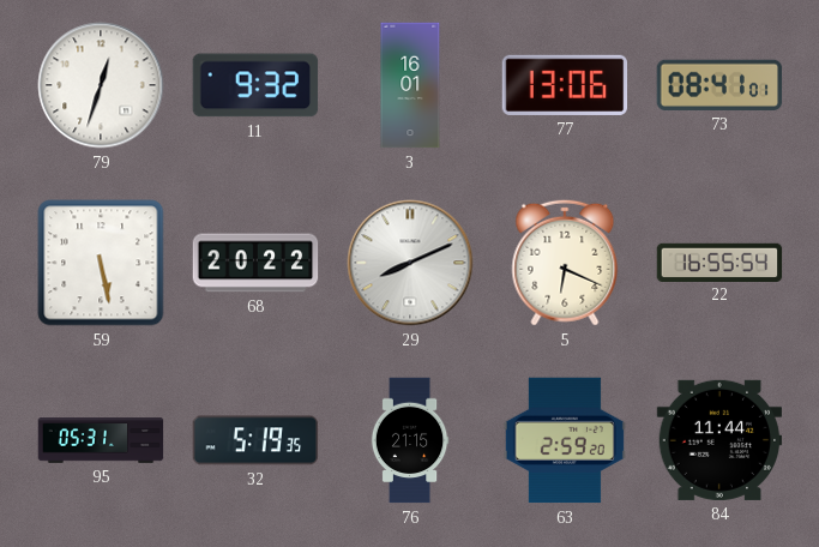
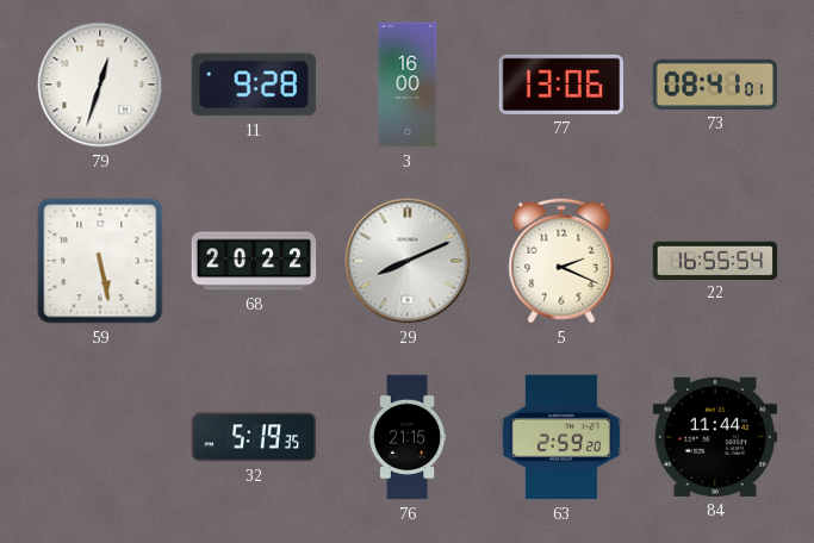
11: 9:32 -> 9:28 (254, 85)
3: 16:01 -> 16:00 (408, 85)
5: 6:19 -> 2:19 (561, 261)
95: 05:31 -> none (101, 440)
